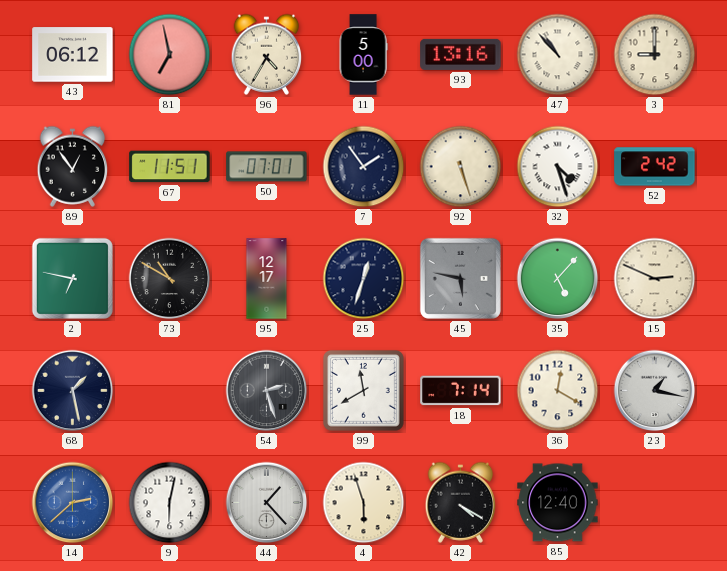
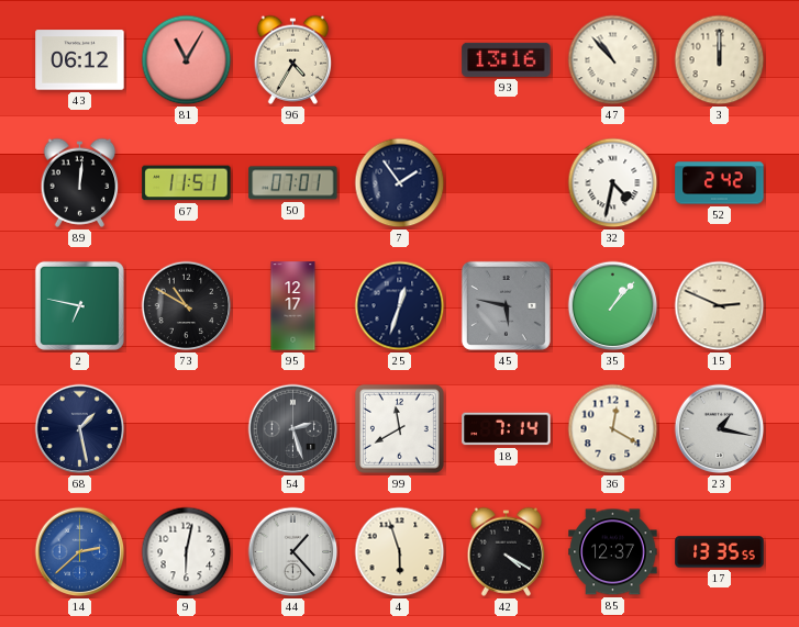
81: 6:58 -> 11:05 (187, 60)
11: 5:00 -> none (363, 55)
3: 9:00 -> 12:00 (720, 60)
89: 12:54 -> 12:01 (80, 182)
92: 5:27 -> none (461, 167)
32: 4:27 -> 4:32 (613, 183)
35: 5:07 -> 1:07 (613, 306)
85: 12:40 -> 12:37 (613, 552)
17: none -> 13:35 (720, 552)
